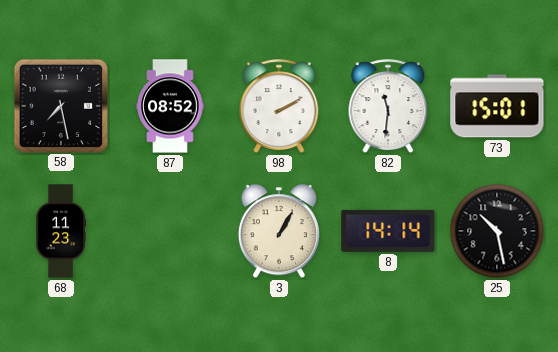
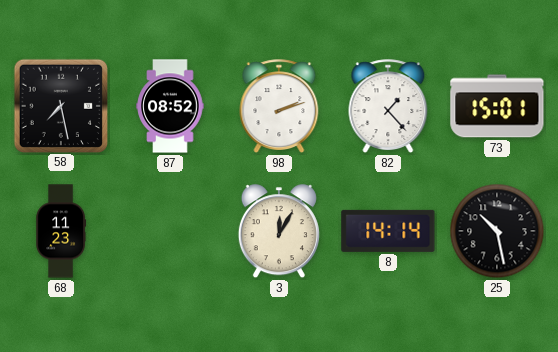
98: 2:10 -> 2:12 (279, 106)
82: 11:31 -> 1:23 (388, 106)
3: 1:05 -> 12:05 (279, 232)
